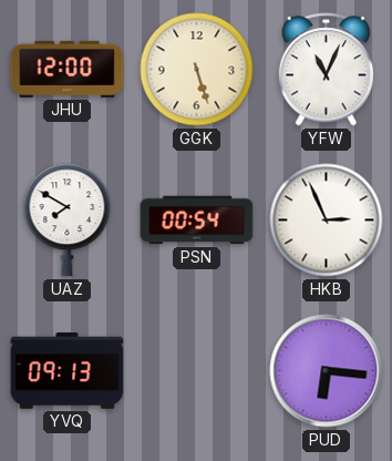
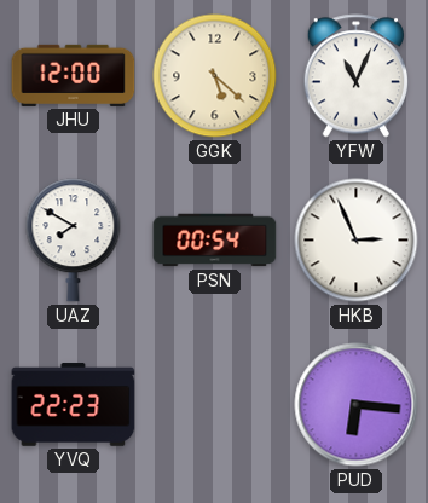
GGK: 5:27 -> 5:22 (215, 76)
YVQ: 09:13 -> 22:23 (74, 405)
